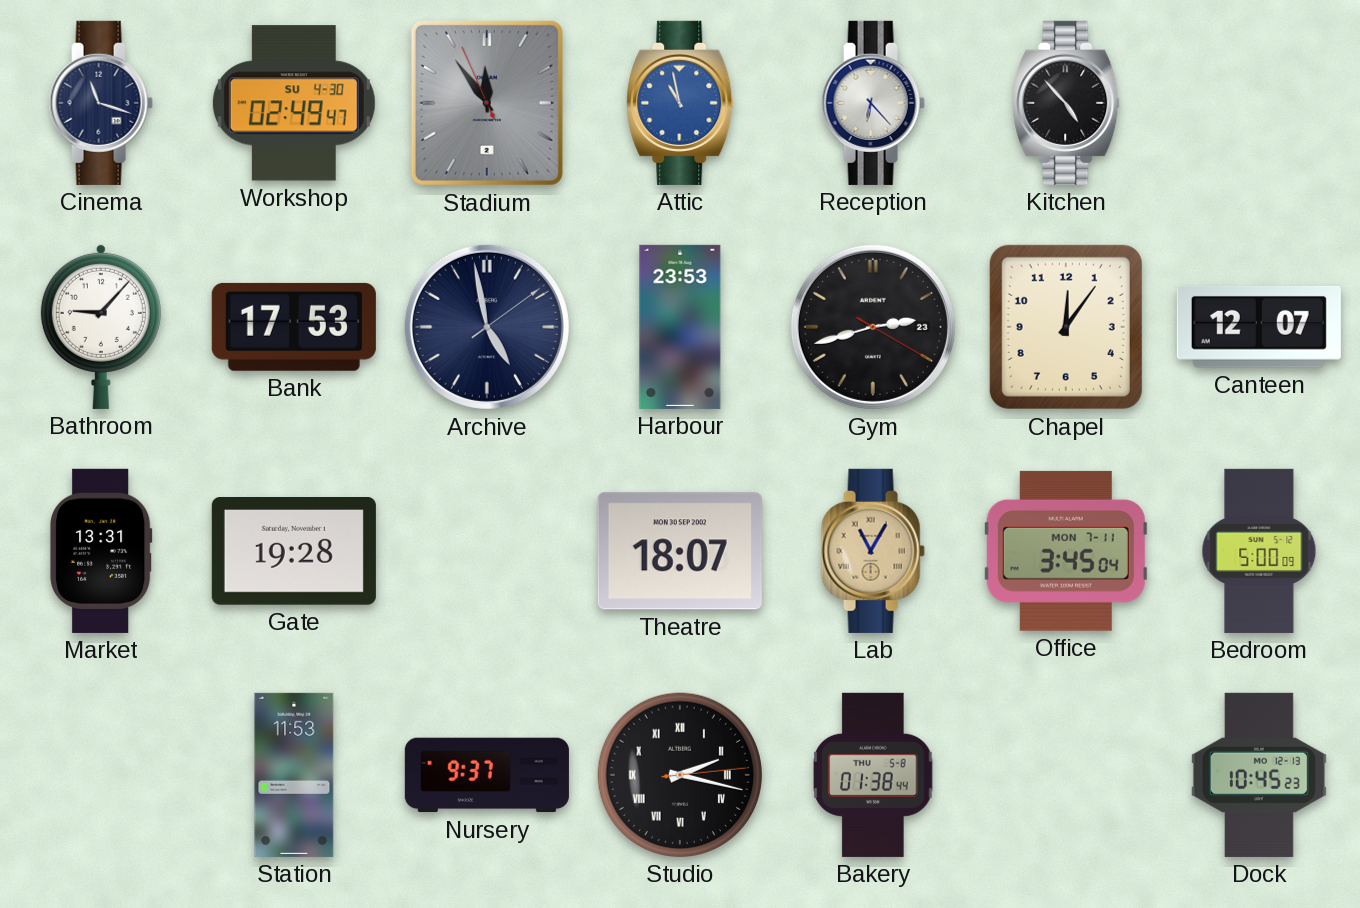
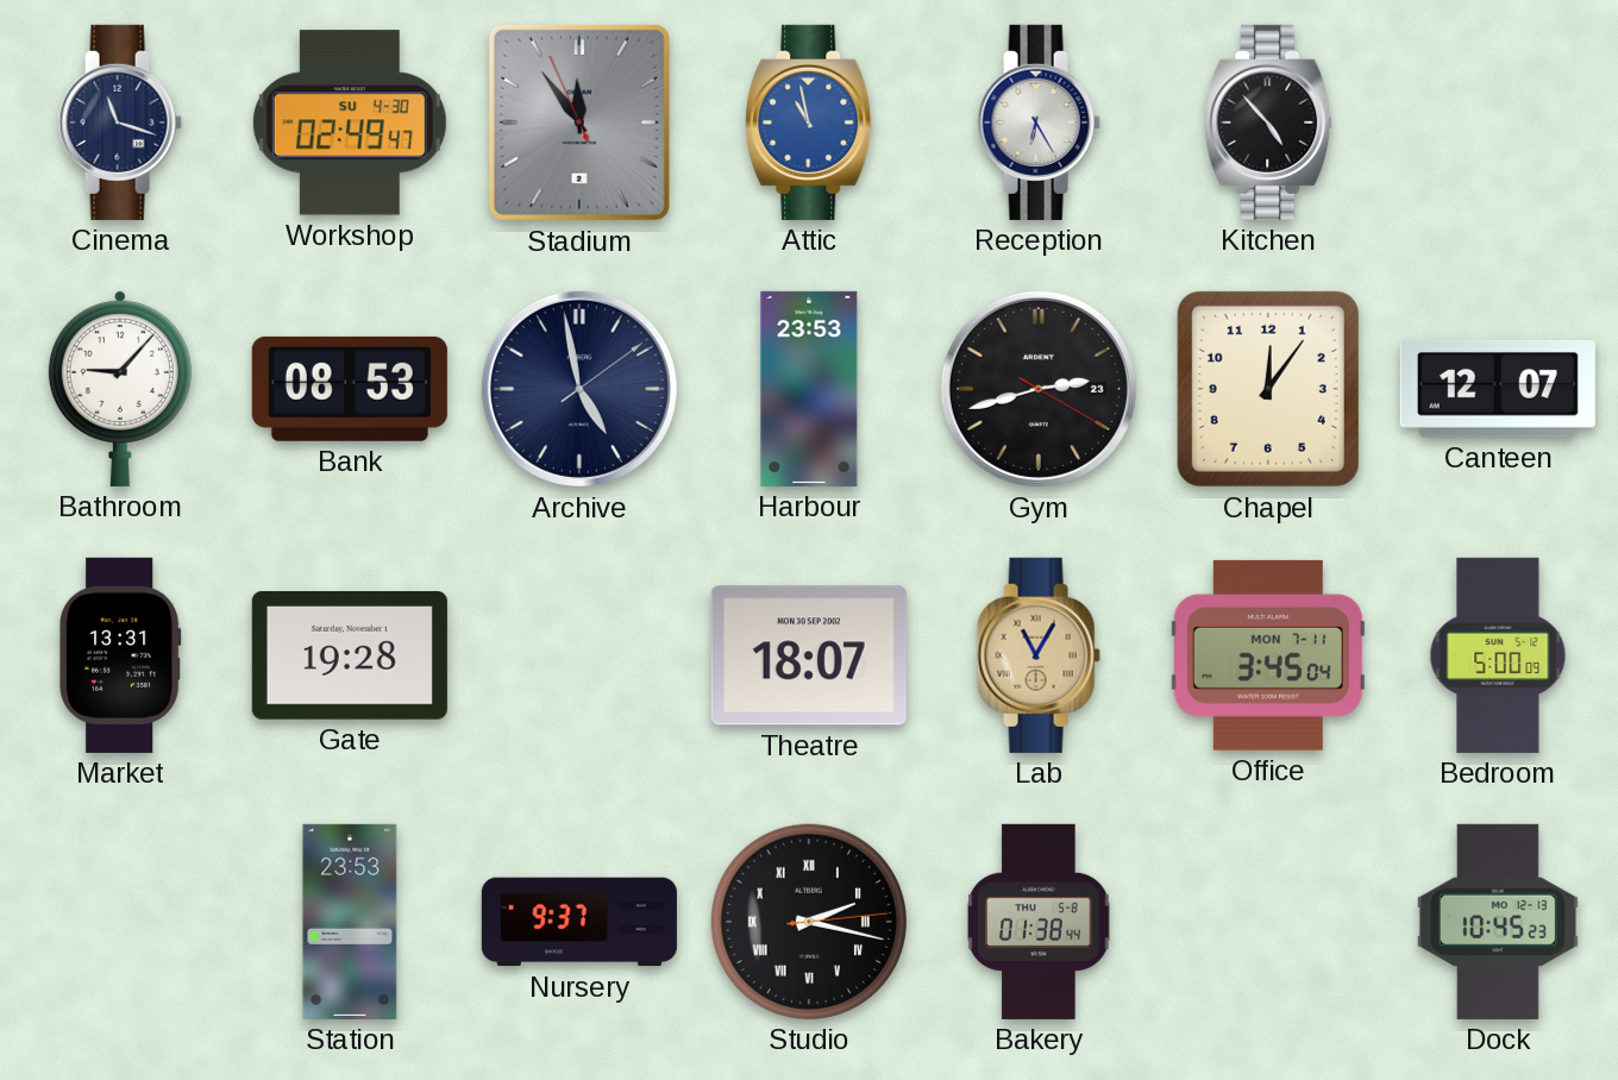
Reception: 6:23 -> 6:25 (1039, 123)
Bank: 17:53 -> 08:53 (350, 389)
Station: 11:53 -> 23:53 (350, 922)
